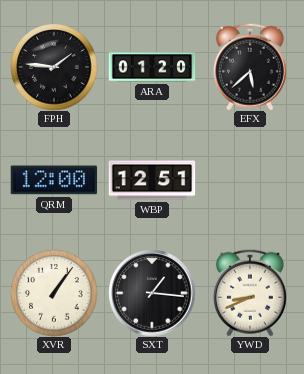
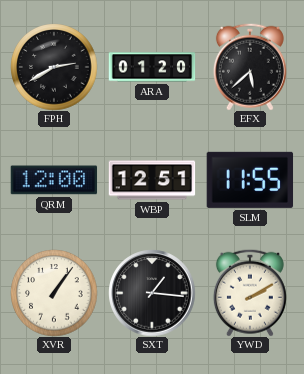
FPH: 1:46 -> 2:40 (54, 67)
SLM: none -> 11:55 (250, 180)
YWD: 8:41 -> 2:10 (250, 293)
